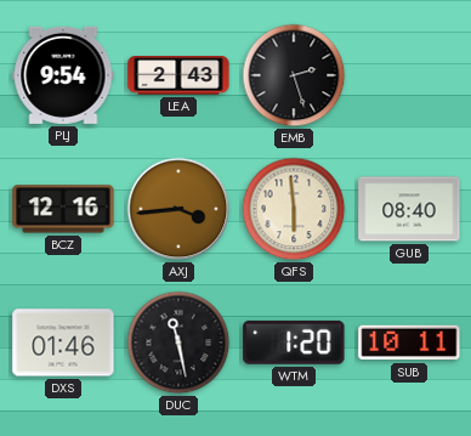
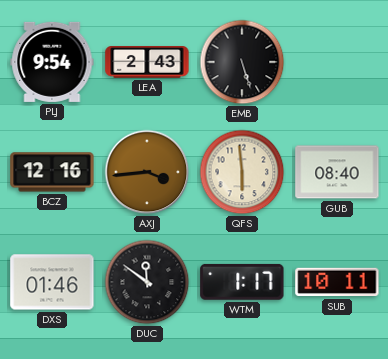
EMB: 2:27 -> 5:27 (242, 62)
DUC: 11:28 -> 11:51 (147, 282)
WTM: 1:20 -> 1:17 (242, 282)
